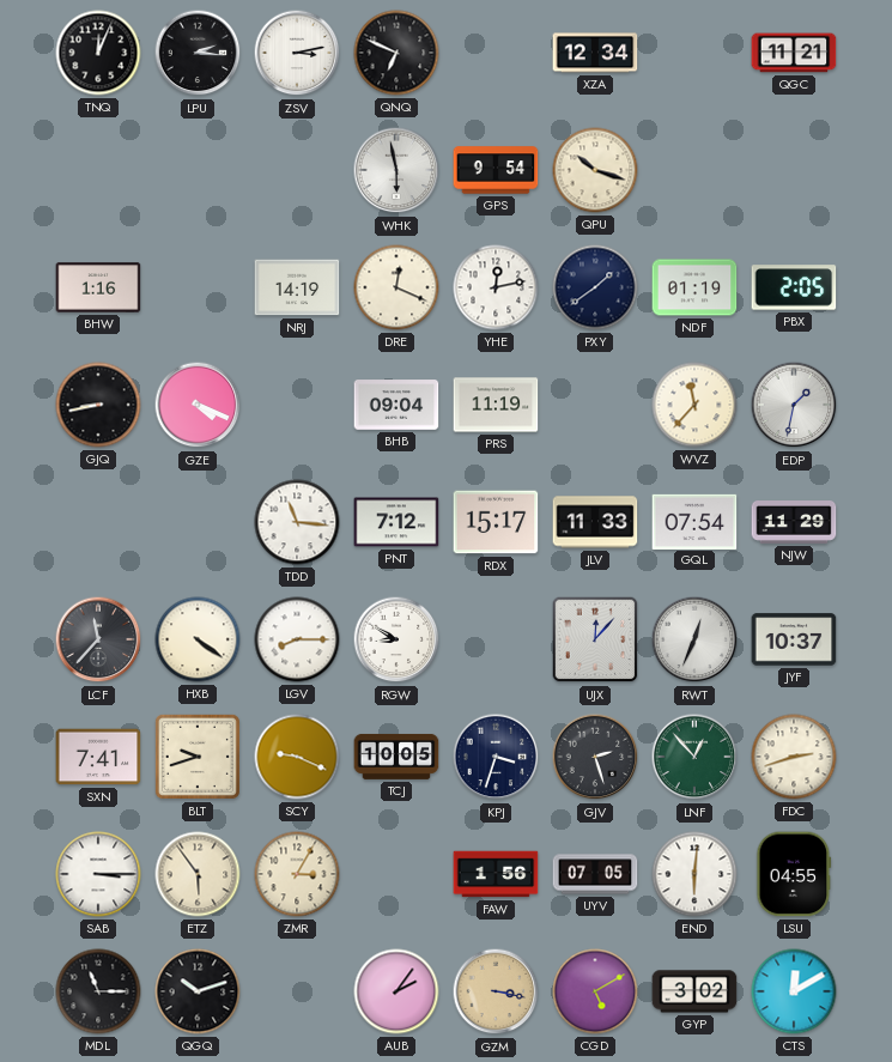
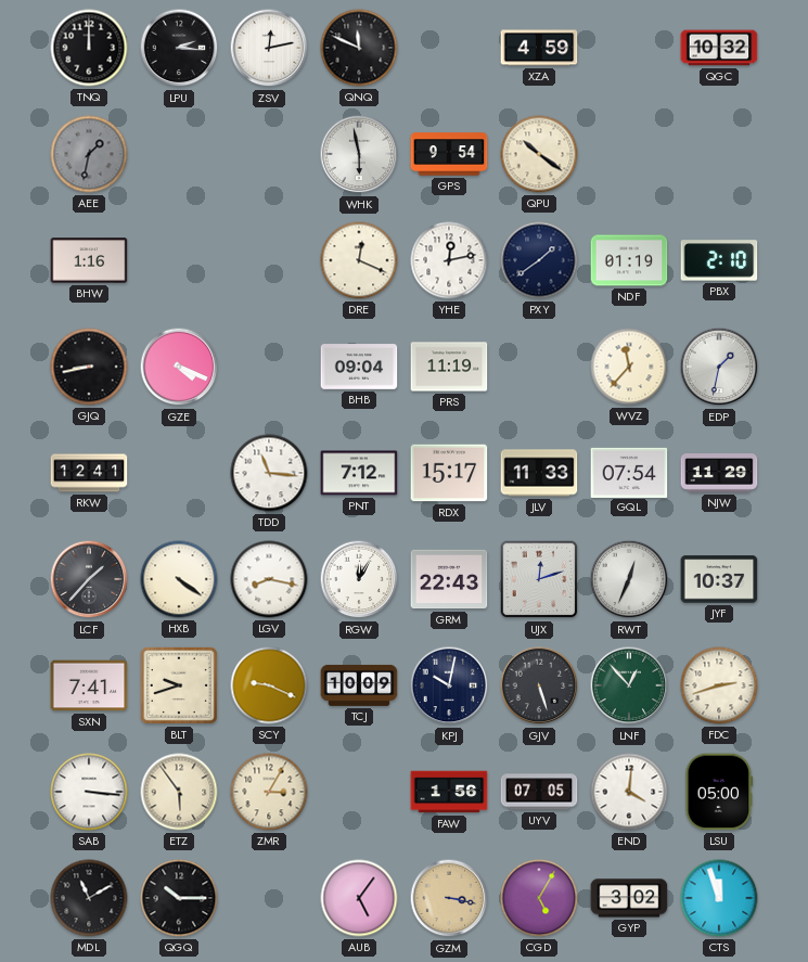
TNQ: 12:04 -> 12:00 (89, 48)
ZSV: 3:13 -> 12:13 (269, 48)
QNQ: 6:49 -> 11:49 (359, 48)
XZA: 12:34 -> 4:59 (539, 48)
QGC: 11:21 -> 10:32 (719, 48)
AEE: none -> 1:32 (89, 154)
QPU: 10:18 -> 10:21 (539, 154)
NRJ: 14:19 -> none (297, 287)
PBX: 2:05 -> 2:10 (719, 260)
RKW: none -> 12:41 (89, 473)
LCF: 11:37 -> 1:37 (89, 579)
LGV: 8:15 -> 8:17 (269, 579)
RGW: 8:50 -> 12:05 (359, 579)
GRM: none -> 22:43 (449, 579)
UJX: 12:07 -> 12:12 (539, 579)
TCJ: 10:05 -> 10:09 (359, 685)
KPJ: 3:33 -> 10:02 (449, 685)
GJV: 2:27 -> 5:27 (539, 685)
SAB: 3:15 -> 3:16 (89, 792)
END: 6:01 -> 4:01 (629, 792)
LSU: 04:55 -> 05:00 (719, 792)
MDL: 11:15 -> 11:10 (89, 898)
QGQ: 10:12 -> 10:15 (179, 898)
AUB: 2:06 -> 5:06 (359, 898)
CGD: 5:10 -> 5:05 (539, 898)
CTS: 12:10 -> 11:57 (719, 898)
